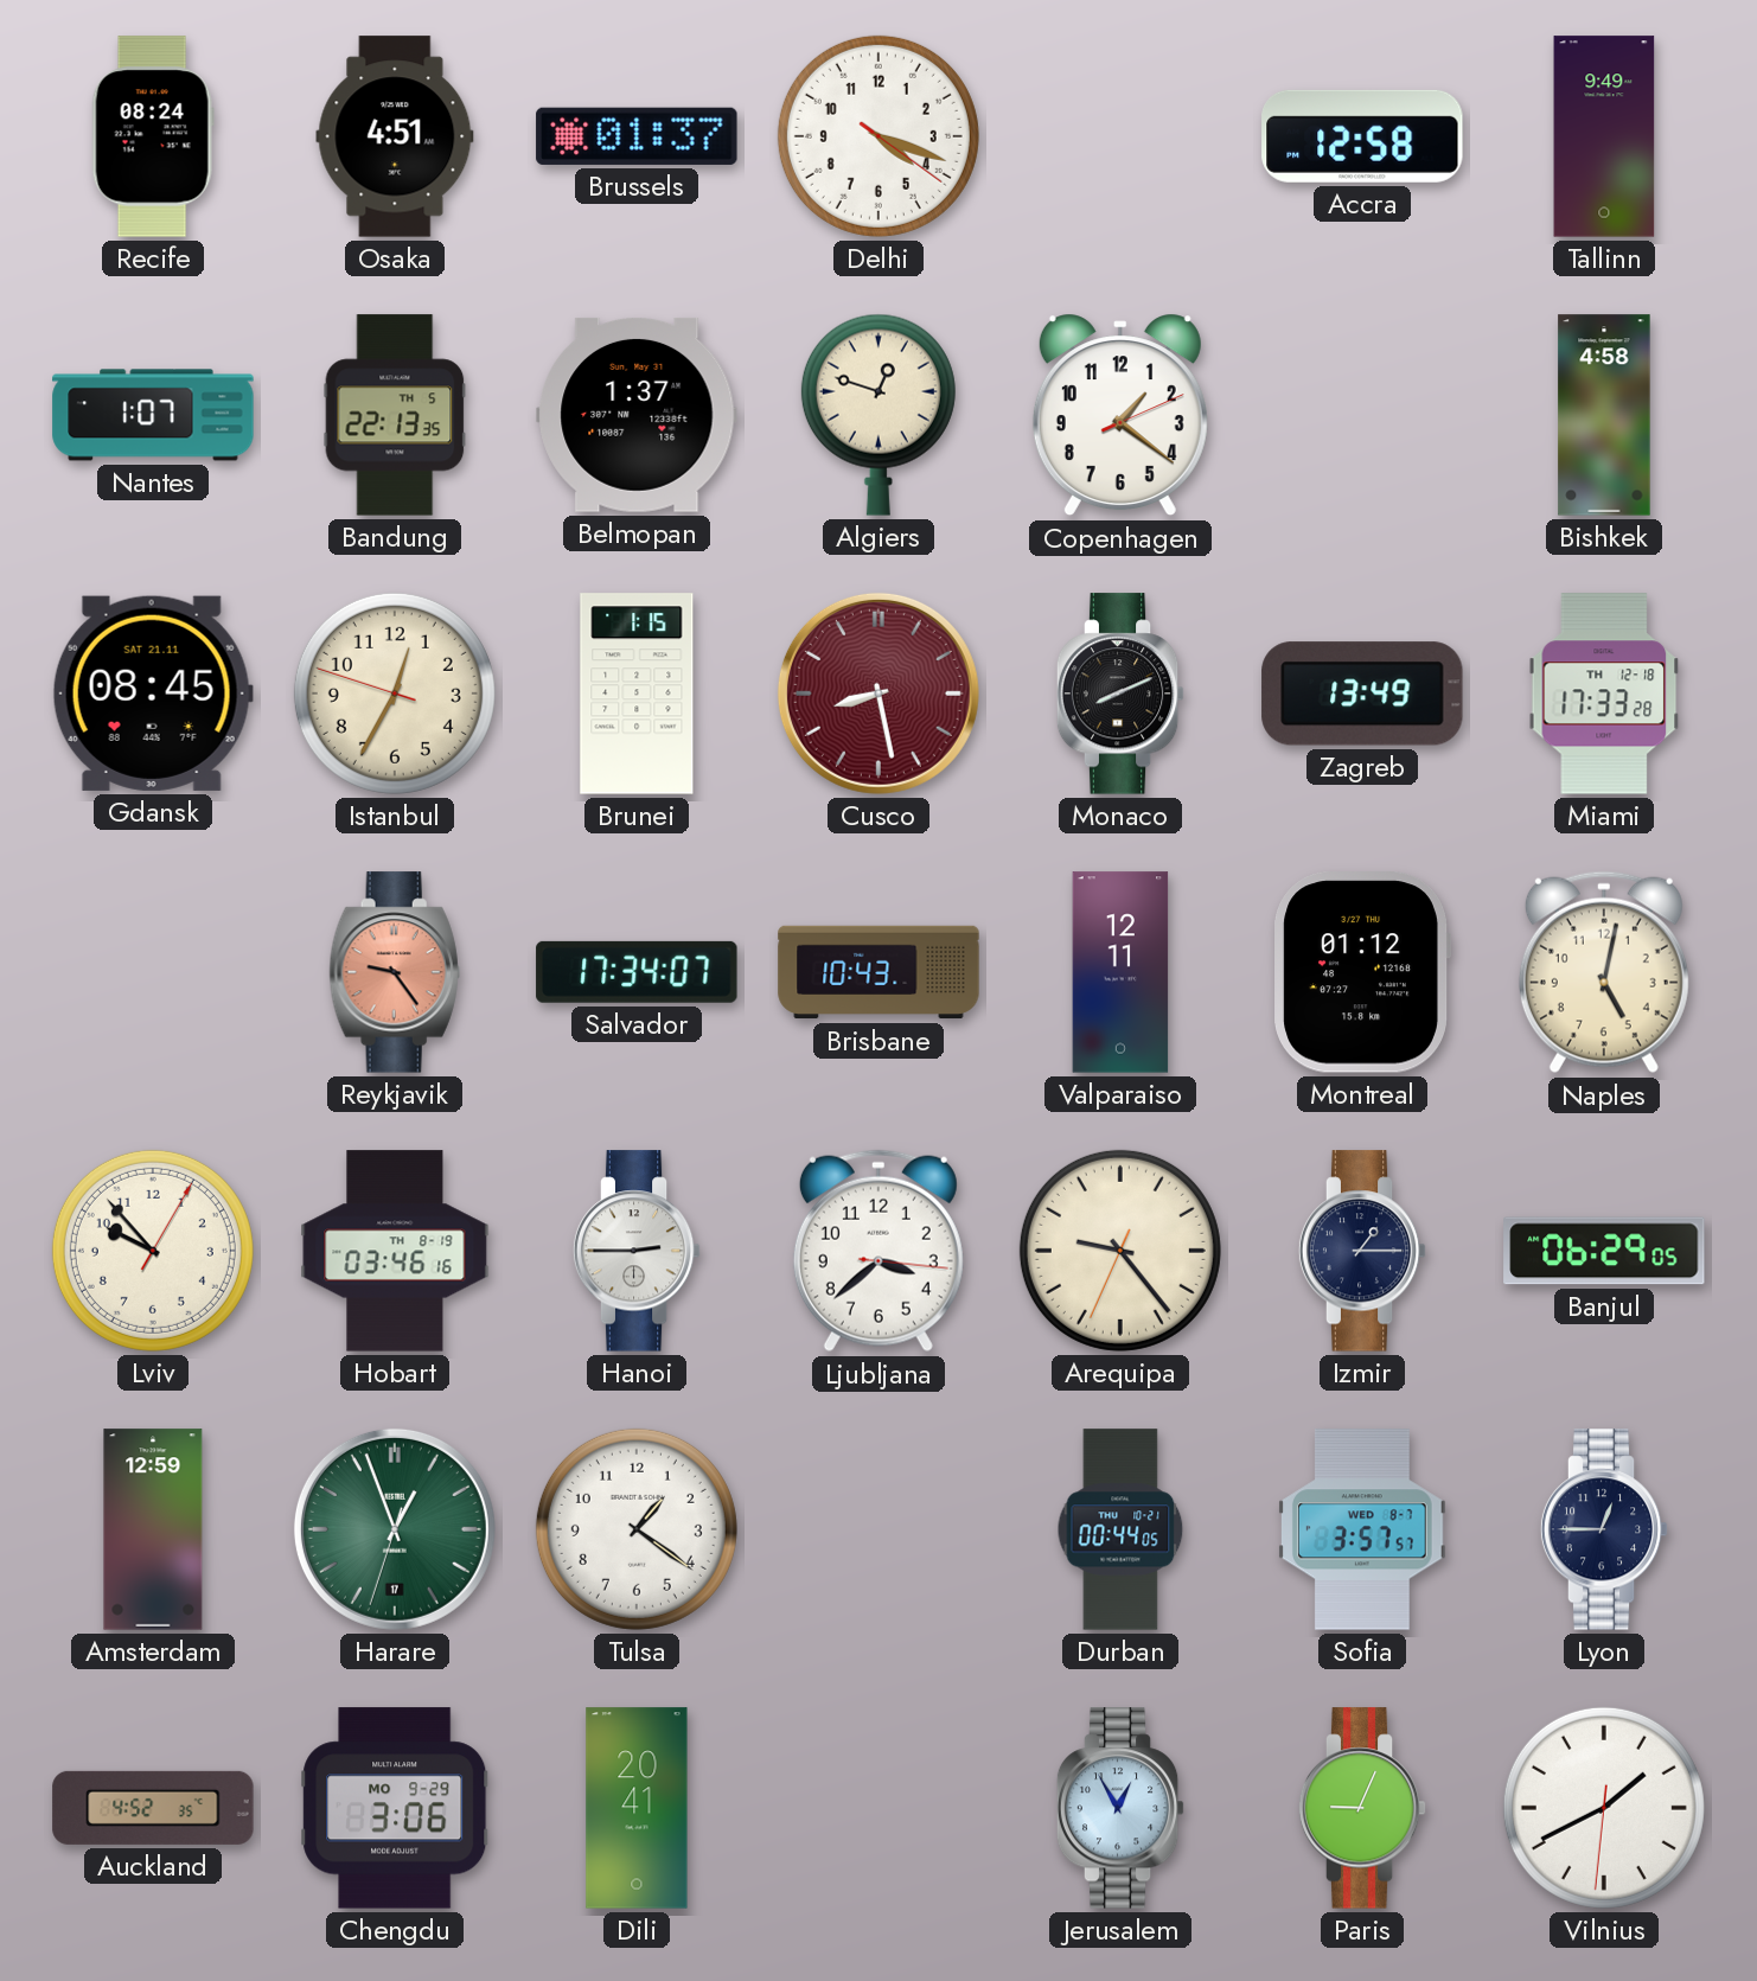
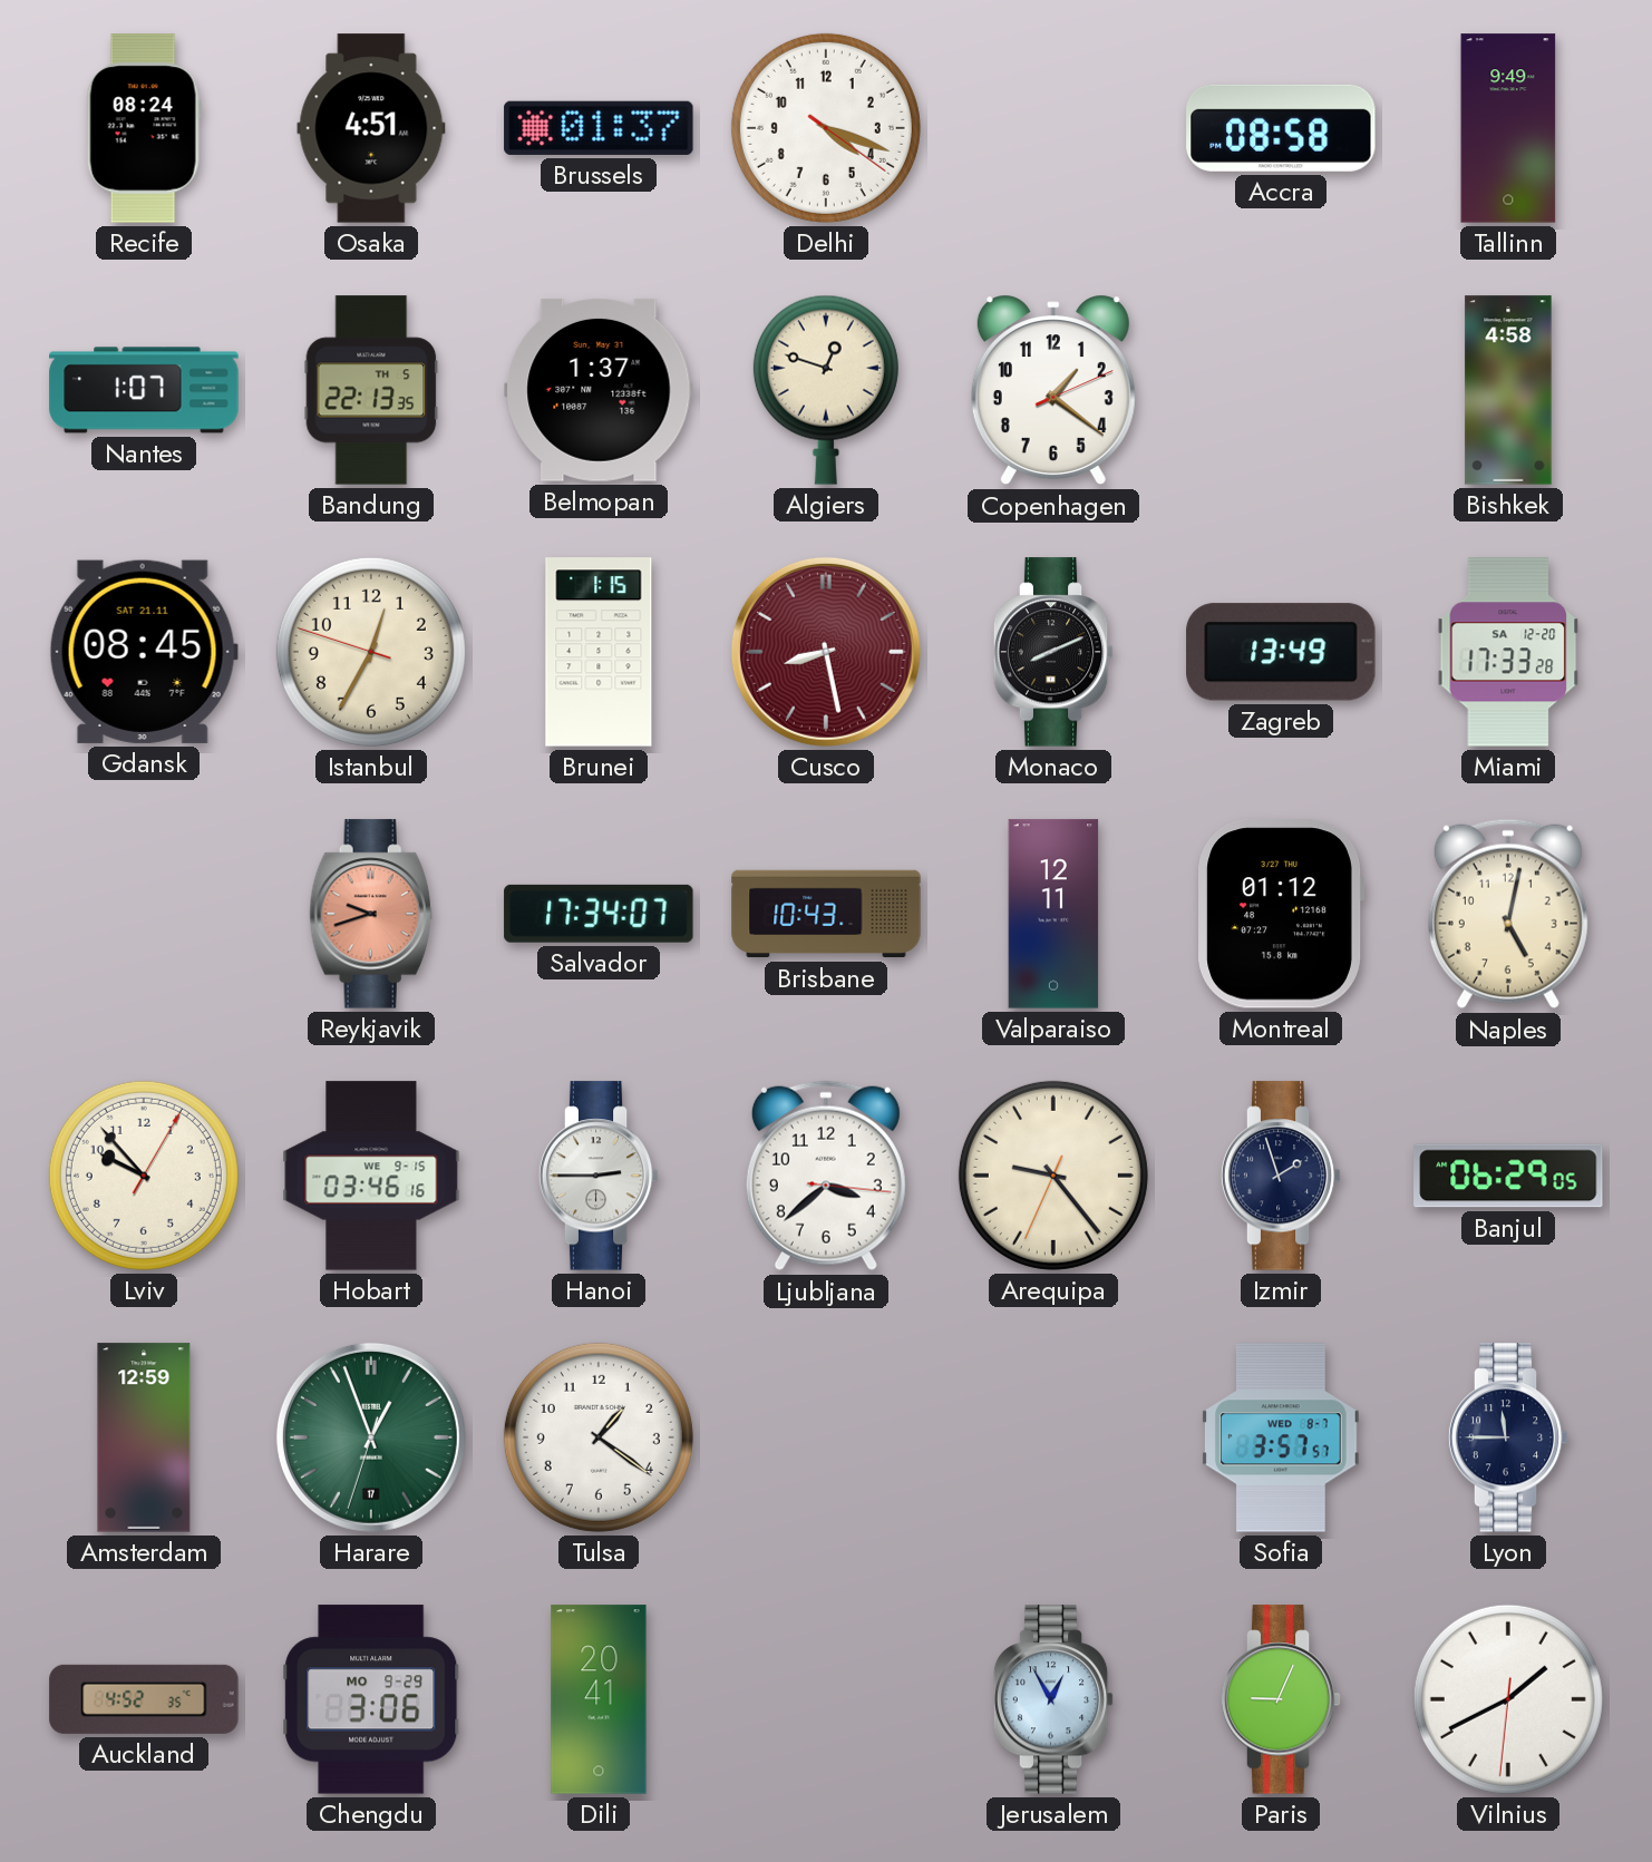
Accra: 12:58 -> 08:58 (1281, 128)
Miami date: TH 12-18 -> SA 12-20 (1508, 652)
Reykjavik: 9:24 -> 9:42 (371, 914)
Hobart date: TH 8-19 -> WE 9-15 (371, 1176)
Izmir: 1:15 -> 1:57 (1281, 1176)
Durban: 00:44 -> none (1120, 1529)
Lyon: 12:45 -> 11:45 (1508, 1437)
